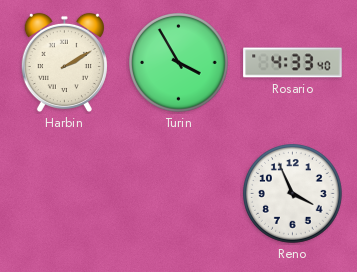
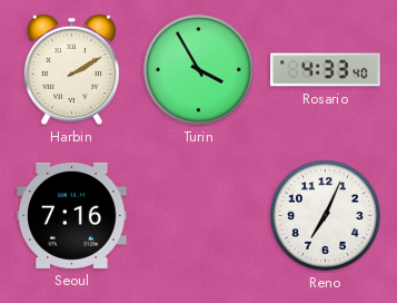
Seoul: none -> 7:16 (72, 215)
Reno: 3:56 -> 7:04 (326, 216)
